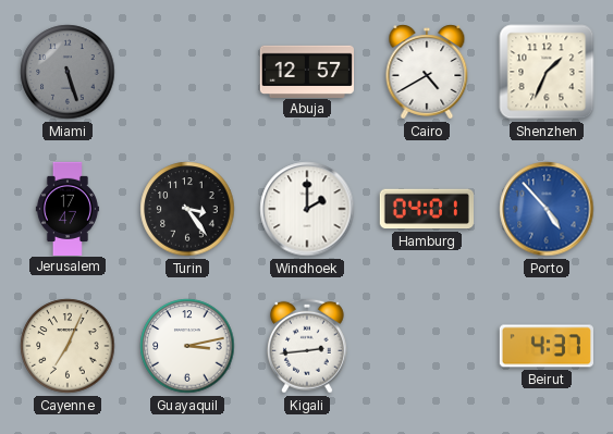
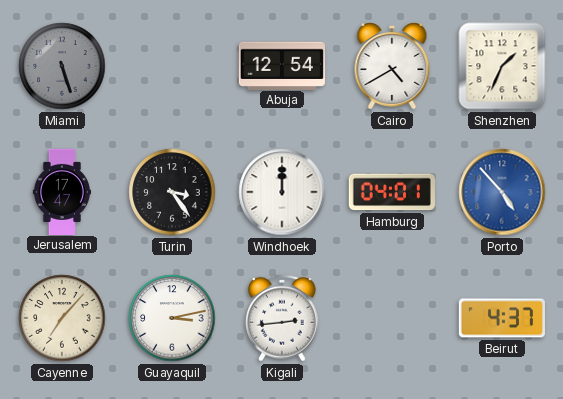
Abuja: 12:57 -> 12:54 (282, 65)
Windhoek: 2:00 -> 12:00 (282, 192)
Cayenne: 7:04 -> 7:07 (62, 318)
